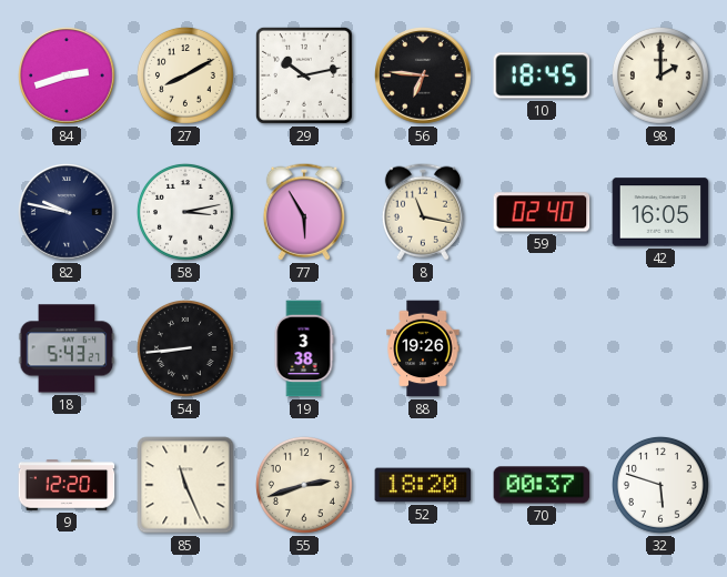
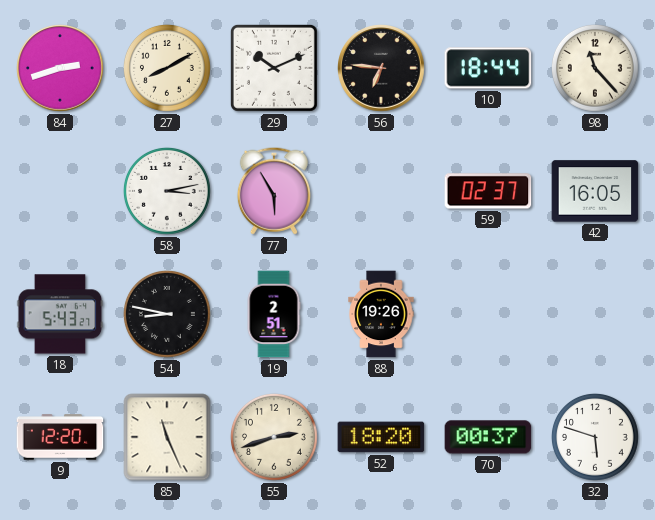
29: 10:13 -> 10:11 (274, 68)
10: 18:45 -> 18:44 (488, 68)
98: 2:00 -> 11:23 (595, 68)
82: 9:47 -> none (68, 213)
8: 11:17 -> none (423, 212)
59: 02:40 -> 02:37 (488, 191)
54: 8:44 -> 8:47 (167, 314)
19: 3:38 -> 2:51 (274, 314)
